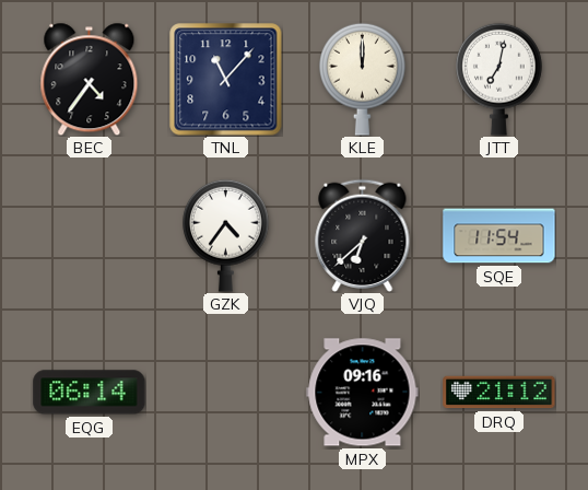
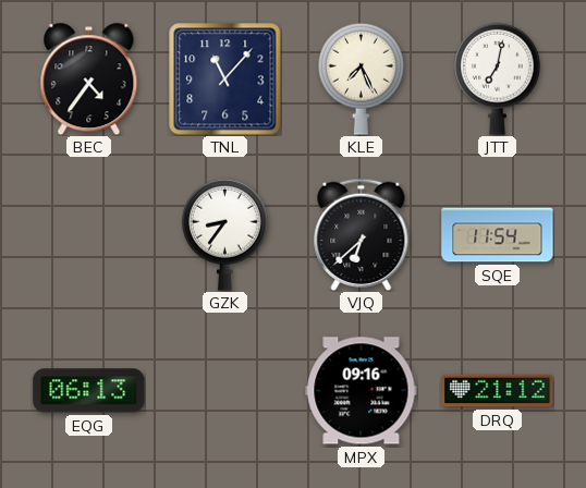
KLE: 12:00 -> 7:26 (362, 78)
GZK: 4:36 -> 8:36 (225, 234)
EQG: 06:14 -> 06:13 (89, 391)
